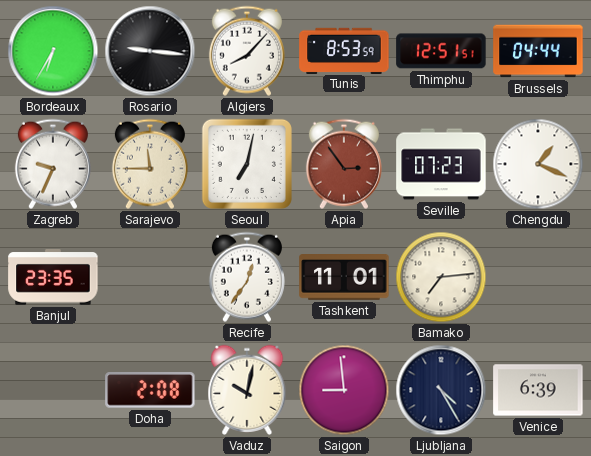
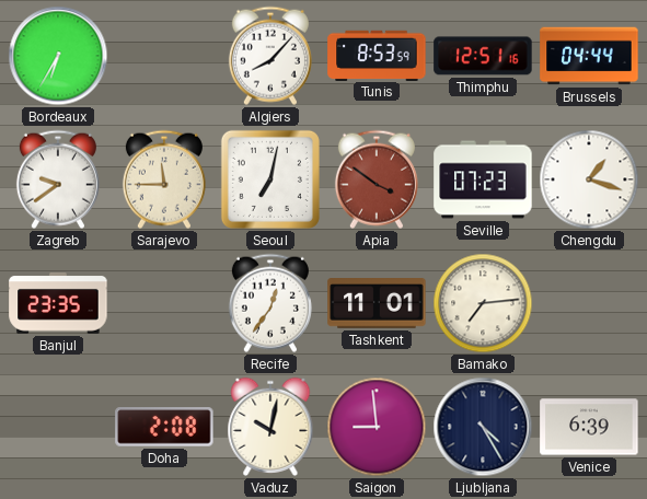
Rosario: 9:16 -> none (150, 51)
Thimphu: 12:51:51 -> 12:51:16 (483, 56)
Zagreb: 9:34 -> 9:39 (58, 179)
Apia: 2:54 -> 3:51 (377, 179)
Chengdu: 1:19 -> 1:18 (589, 179)
